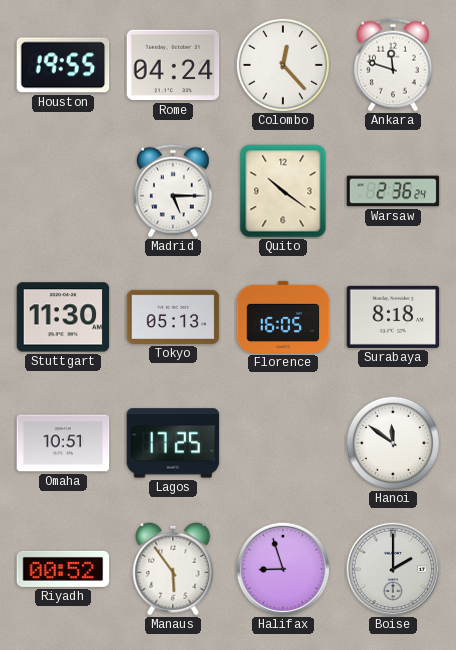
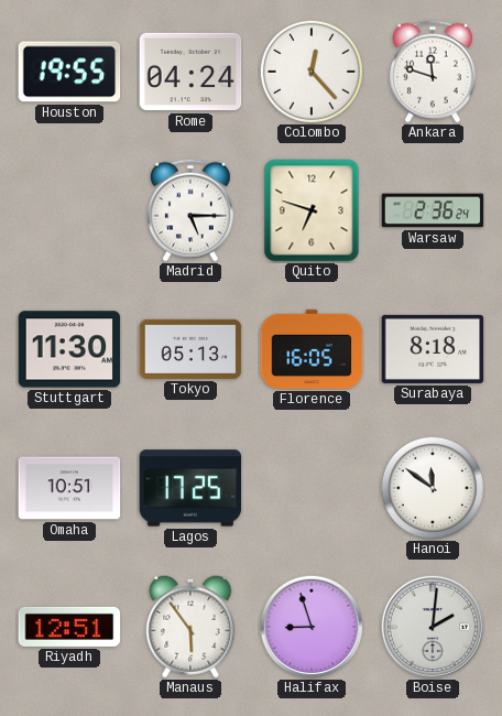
Quito: 10:21 -> 6:48 (312, 210)
Riyadh: 00:52 -> 12:51 (69, 627)
Boise: 2:00 -> 2:01 (432, 626)
